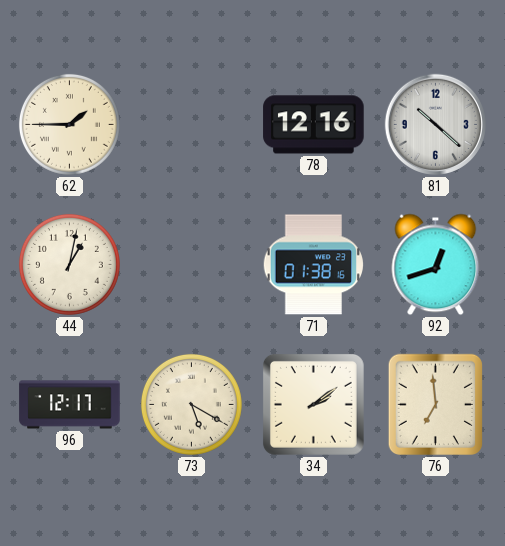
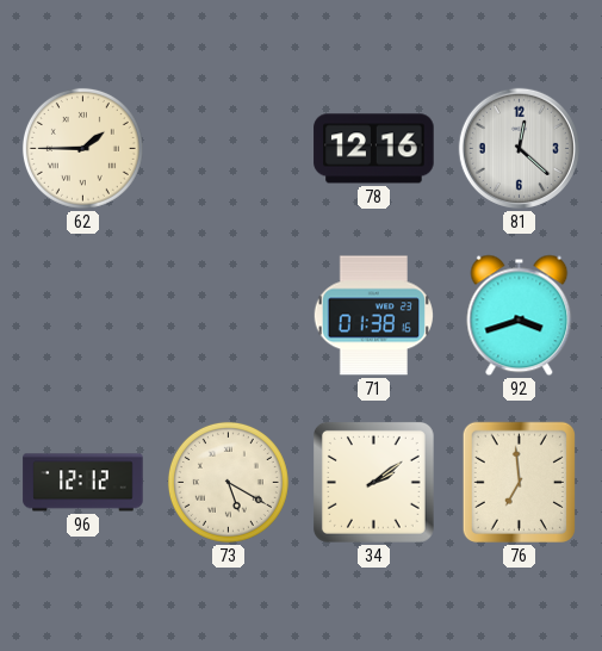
81: 10:22 -> 12:22 (519, 148)
44: 1:02 -> none (69, 264)
92: 12:42 -> 3:42 (520, 316)
96: 12:17 -> 12:12 (83, 483)
